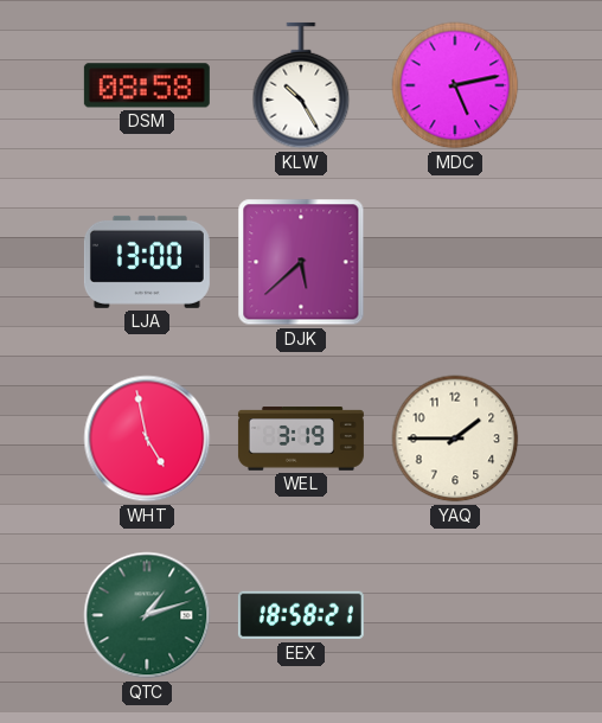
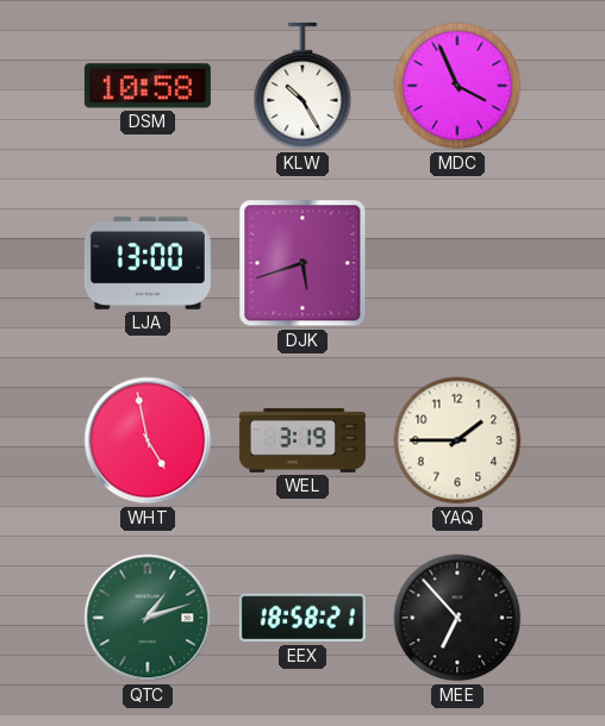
DSM: 08:58 -> 10:58 (148, 86)
MDC: 5:13 -> 3:56 (457, 86)
DJK: 5:38 -> 5:42 (302, 263)
MEE: none -> 6:53 (457, 618)
